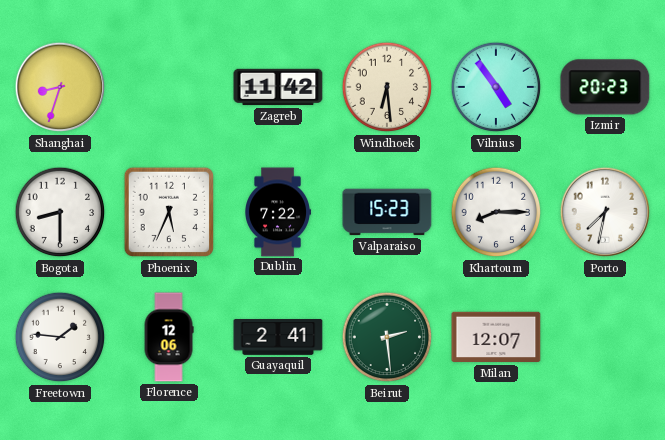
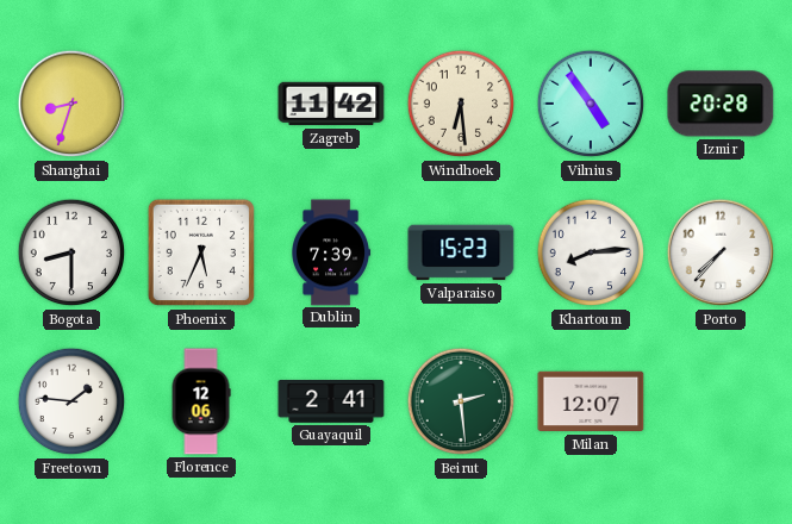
Izmir: 20:23 -> 20:28 (721, 104)
Dublin: 7:22 -> 7:39 (331, 252)
Khartoum: 8:15 -> 8:14 (591, 252)
Porto: 7:32 -> 7:37 (721, 252)
